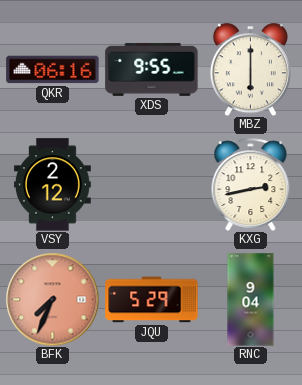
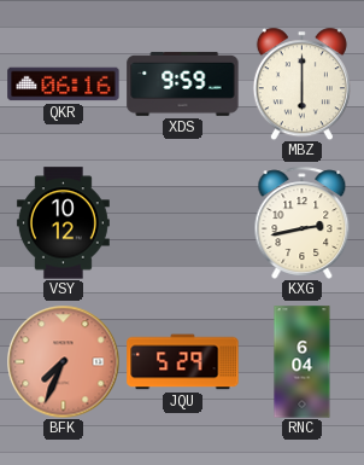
XDS: 9:55 -> 9:59 (183, 83)
VSY: 2:12 -> 10:12 (63, 223)
RNC: 9:04 -> 6:04 (303, 362)
